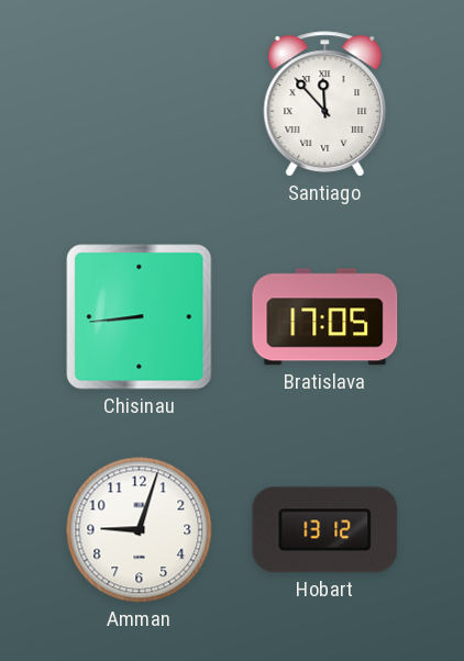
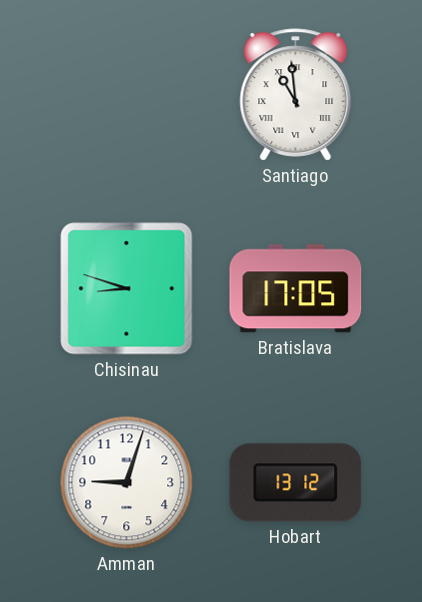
Santiago: 11:53 -> 10:59 (296, 95)
Chisinau: 8:44 -> 8:48 (127, 289)
